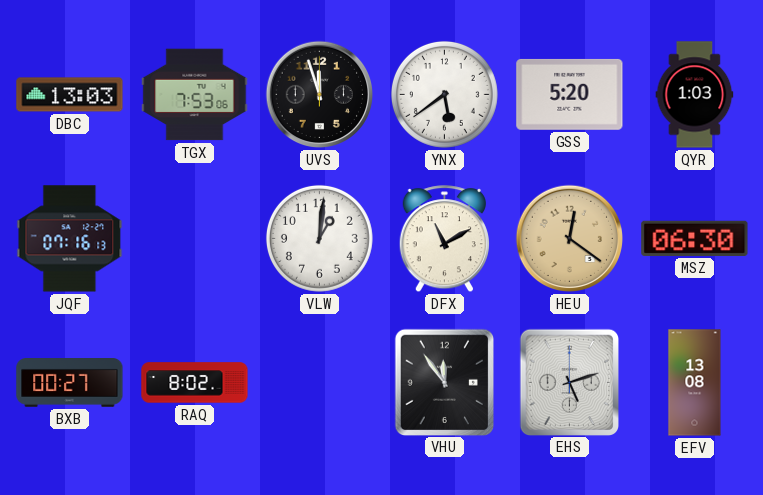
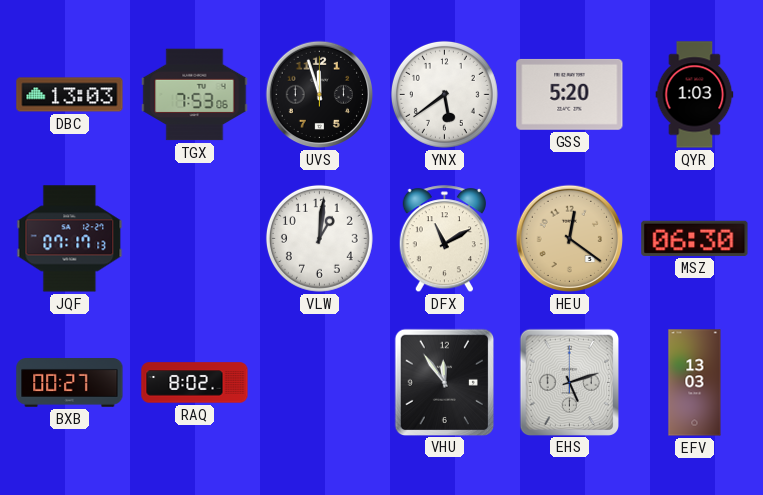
JQF: 07:16 -> 07:17 (70, 239)
EFV: 13:08 -> 13:03 (695, 383)
